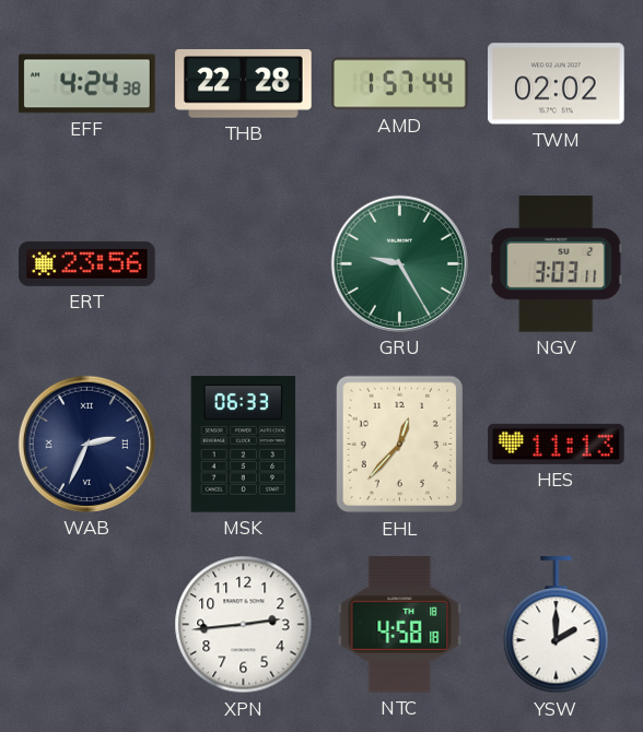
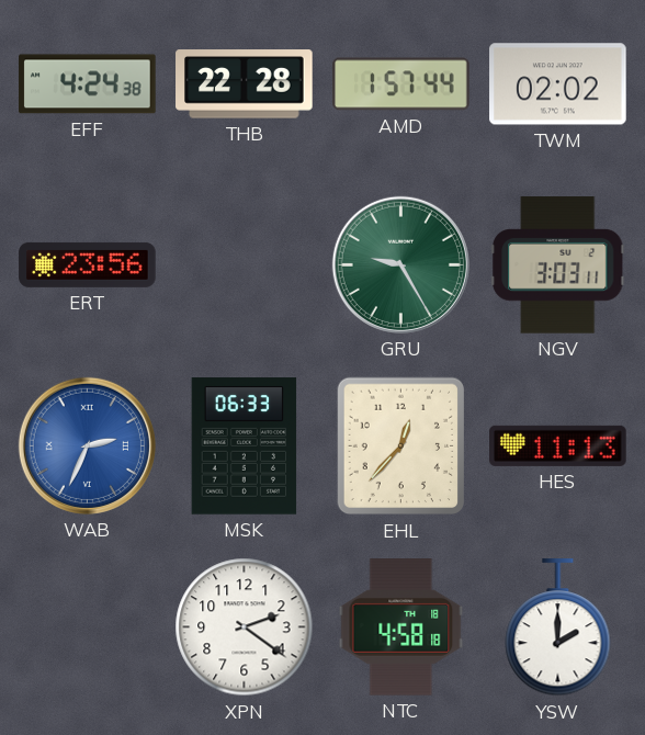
WAB dial: navy -> blue (87, 445)
XPN: 2:44 -> 2:21 (245, 627)
